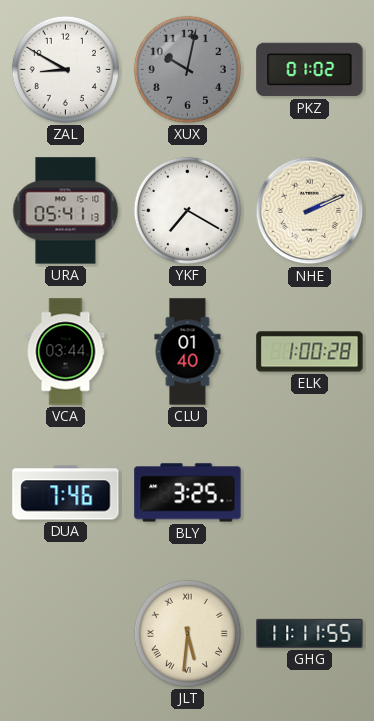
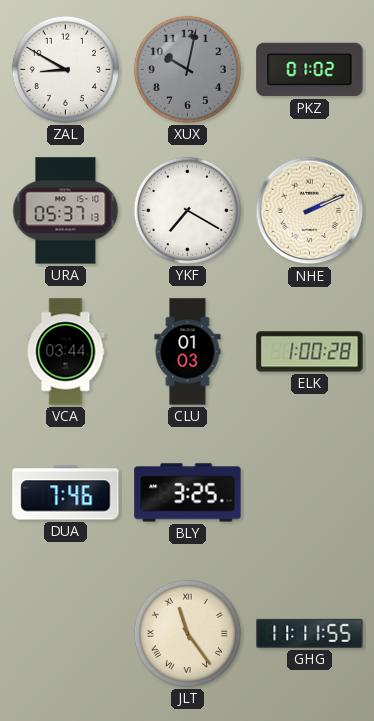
URA: 05:41 -> 05:37 (66, 211)
CLU: 01:40 -> 01:03 (188, 352)
JLT: 5:31 -> 11:24 (187, 633)
